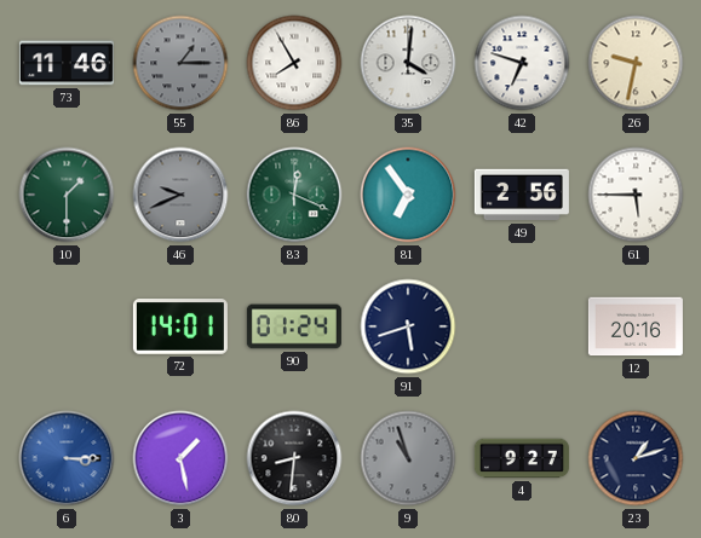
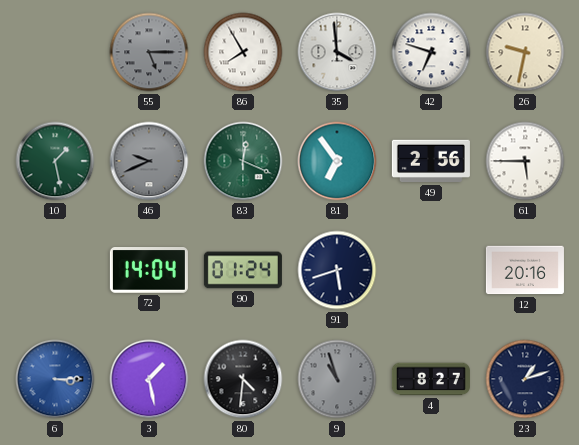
73: 11:46 -> none (67, 63)
55: 1:15 -> 5:15 (149, 52)
35: 4:01 -> 3:59 (337, 52)
10: 1:30 -> 1:28 (55, 161)
72: 14:01 -> 14:04 (149, 271)
80: 8:31 -> 4:31 (243, 379)
4: 9:27 -> 8:27 (431, 379)
